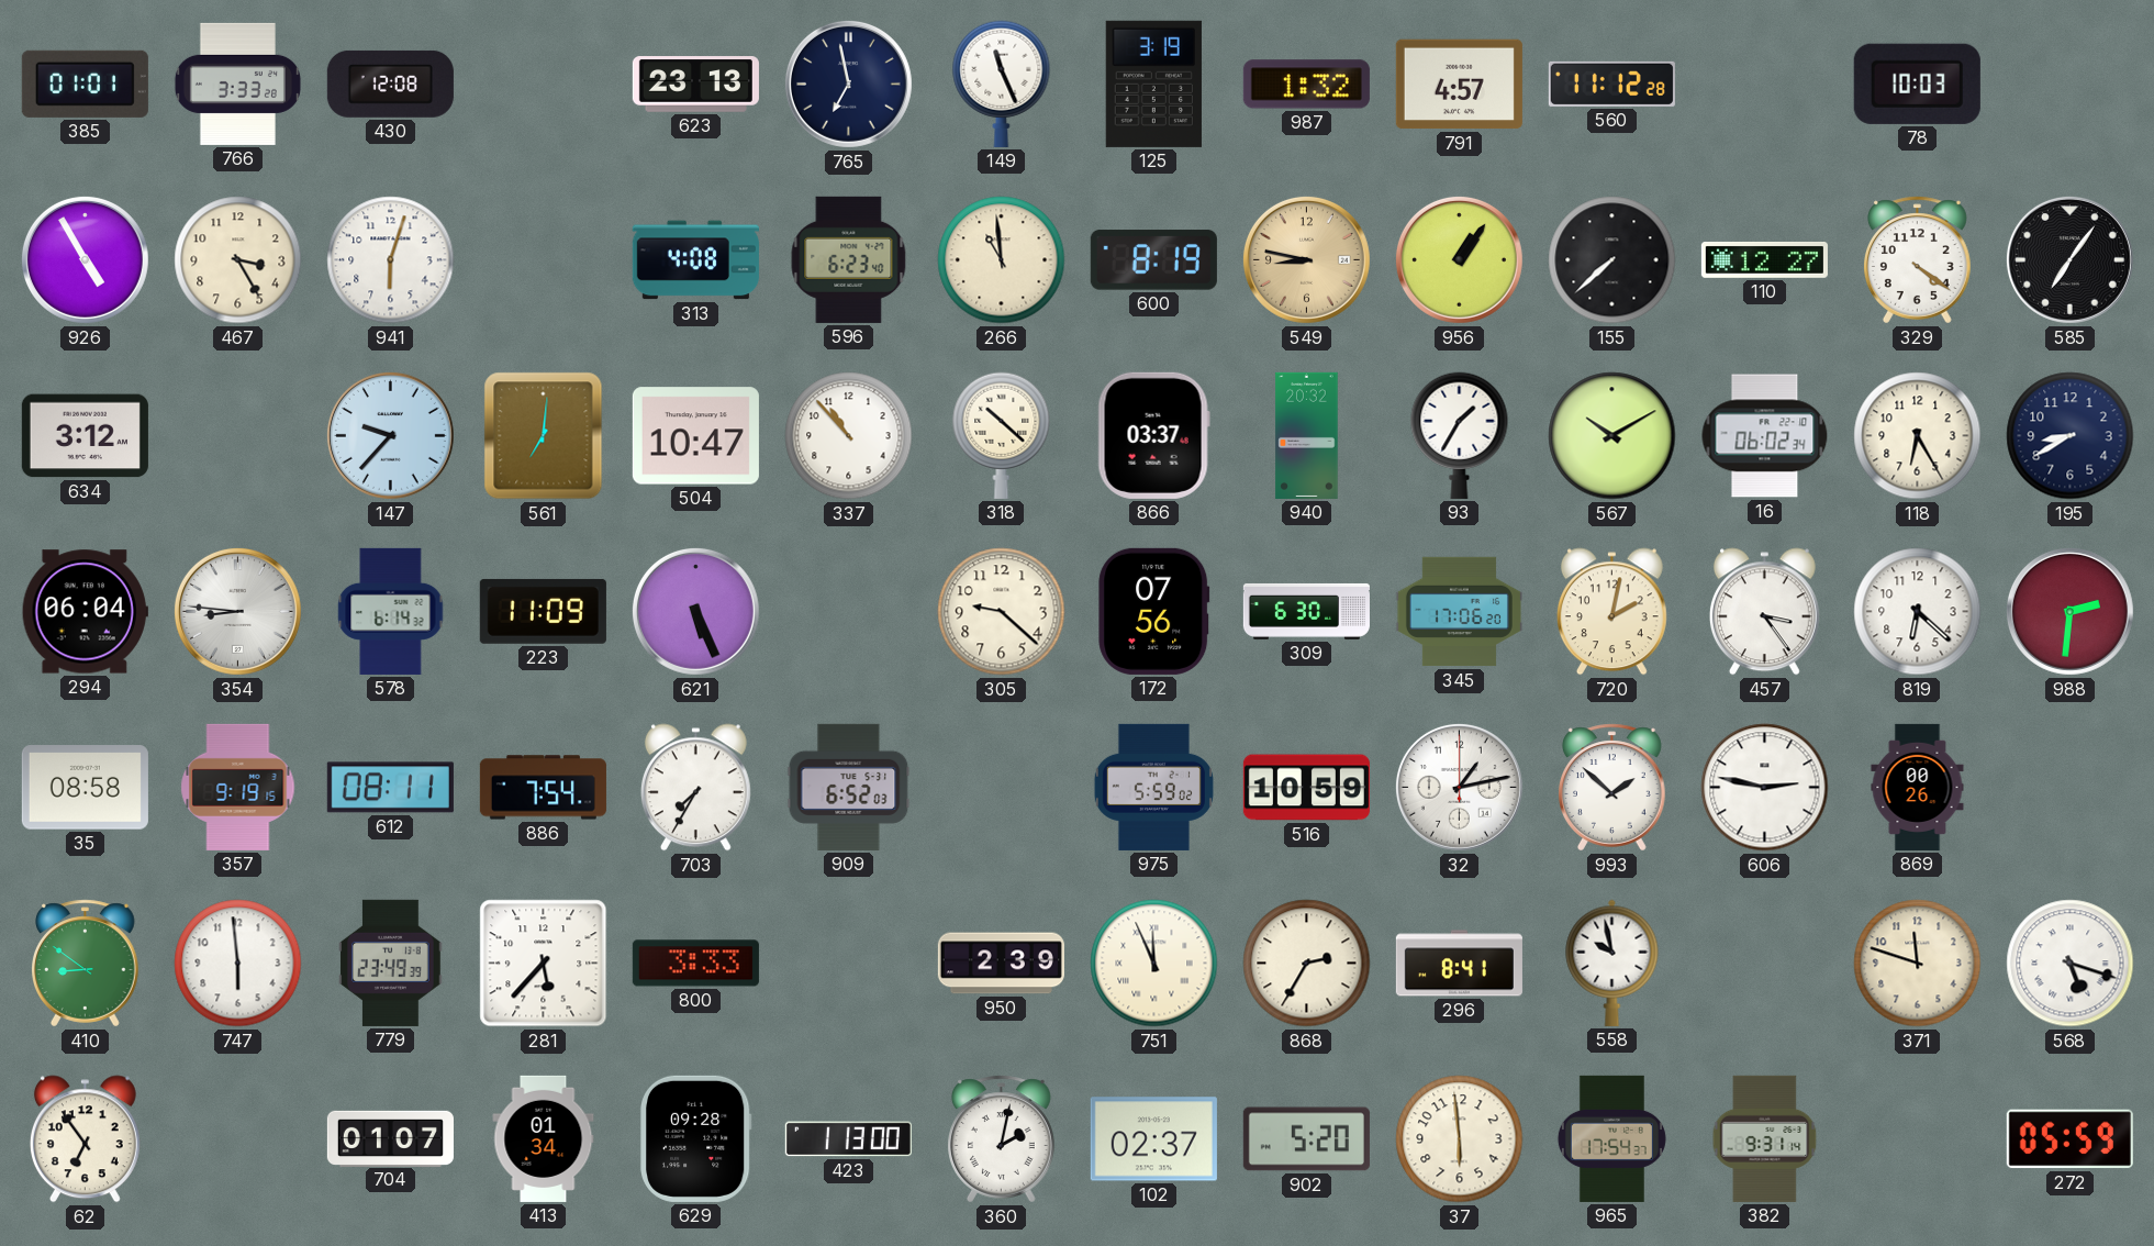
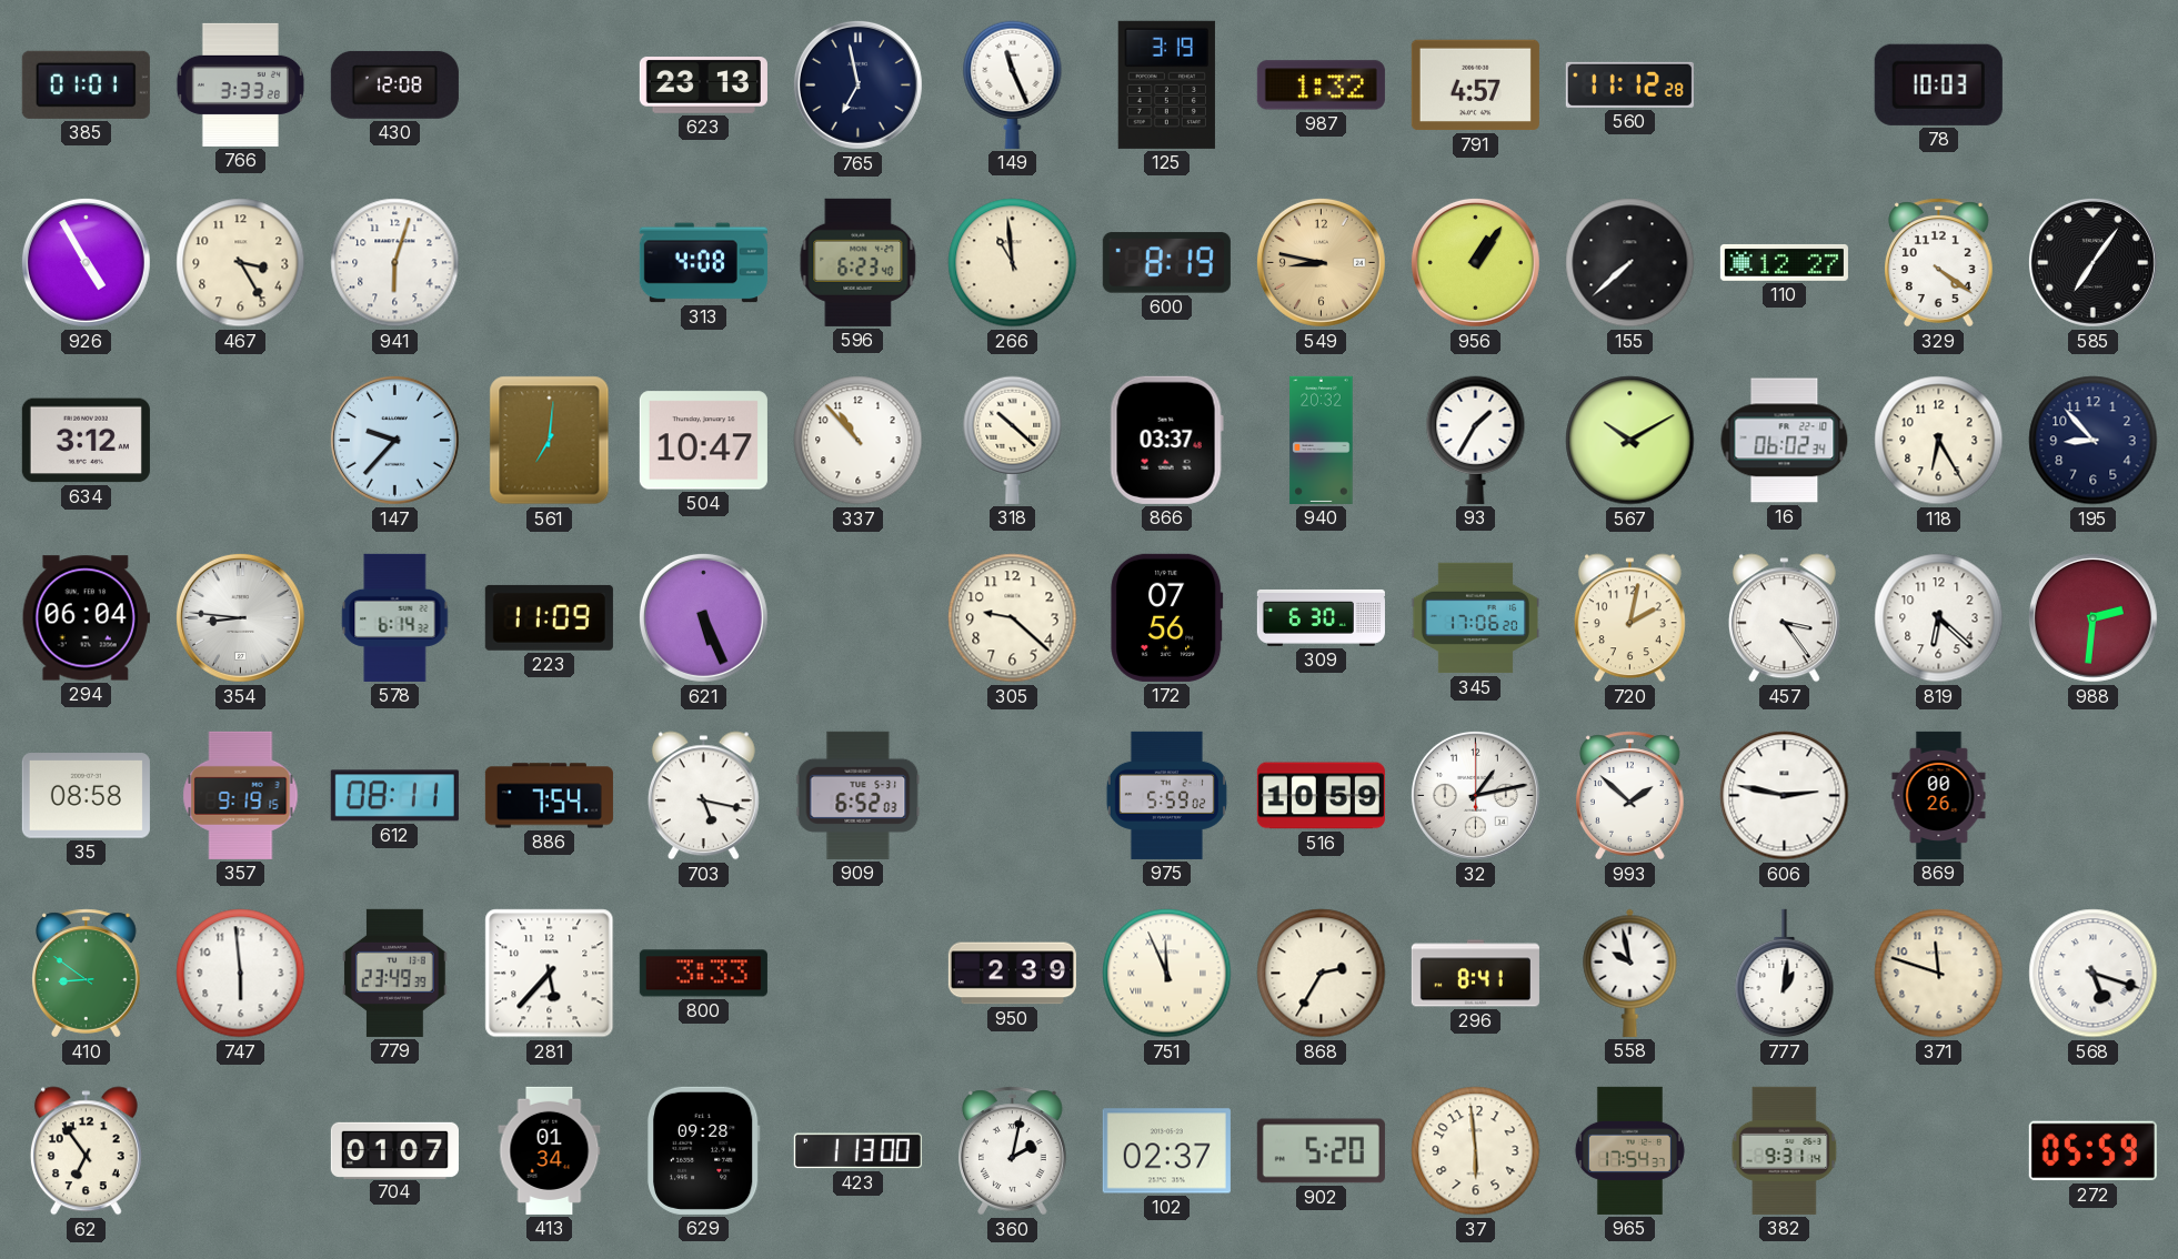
195: 8:40 -> 8:53 (2094, 441)
703: 7:35 -> 5:17 (703, 796)
777: none -> 1:01 (1785, 974)
